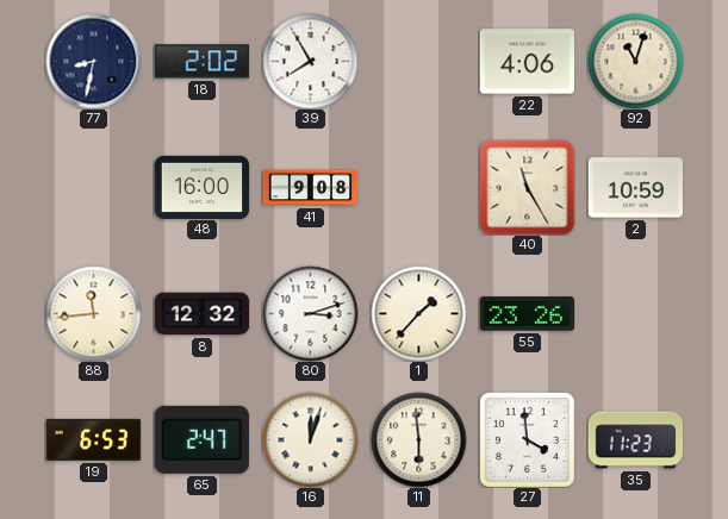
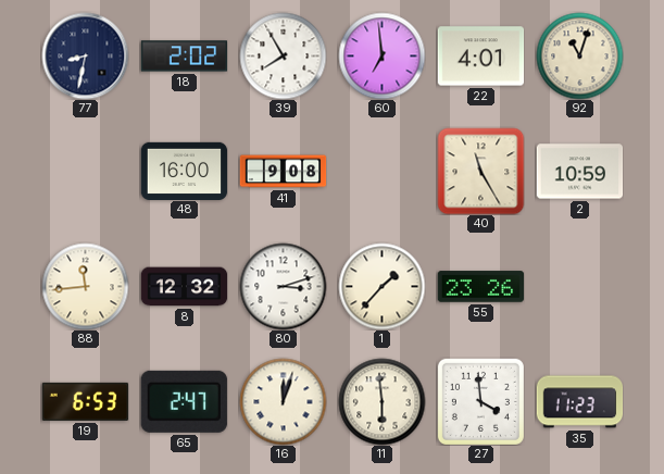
60: none -> 6:59 (381, 55)
22: 4:06 -> 4:01 (480, 57)
